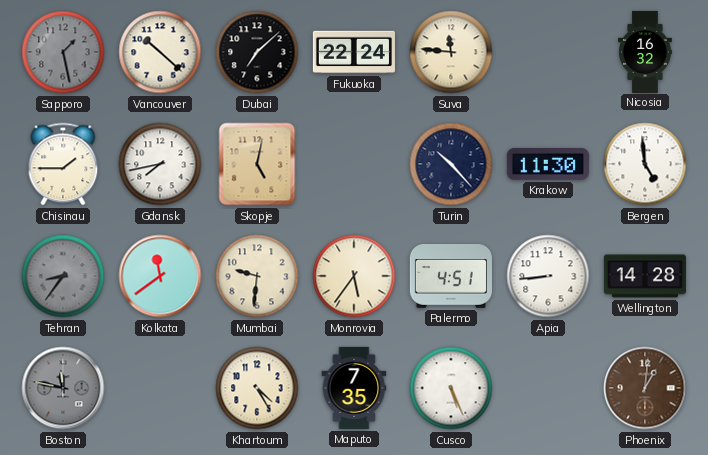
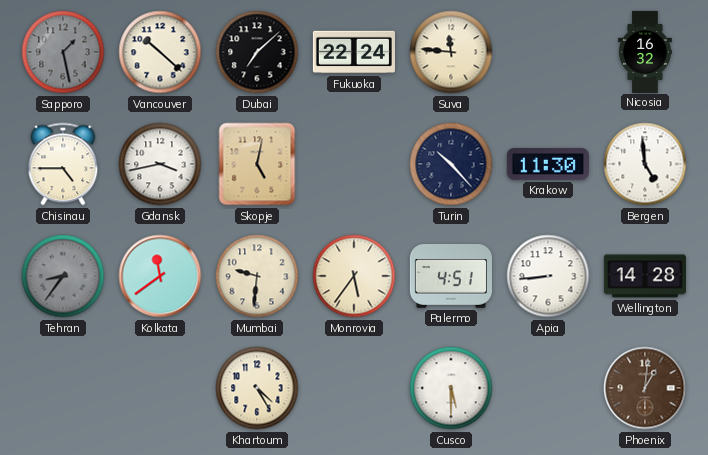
Chisinau: 1:45 -> 4:45 (63, 164)
Gdansk: 7:43 -> 3:43 (160, 164)
Boston: 11:47 -> none (63, 388)
Maputo: 7:35 -> none (354, 388)
Cusco: 5:26 -> 5:30 (451, 388)
